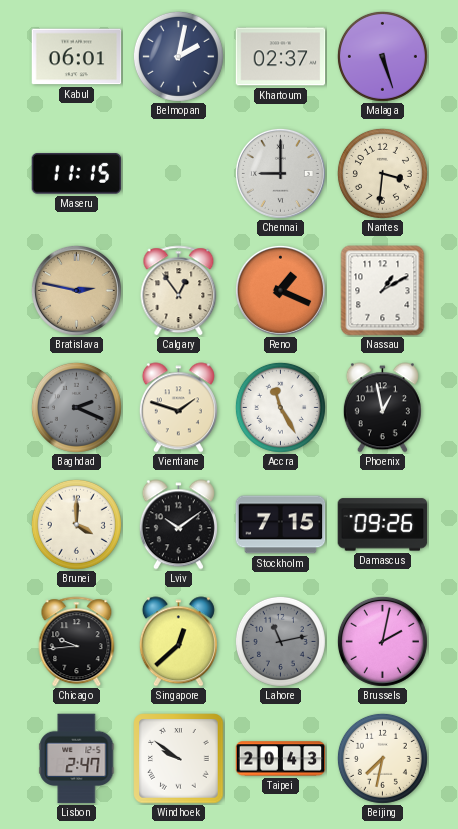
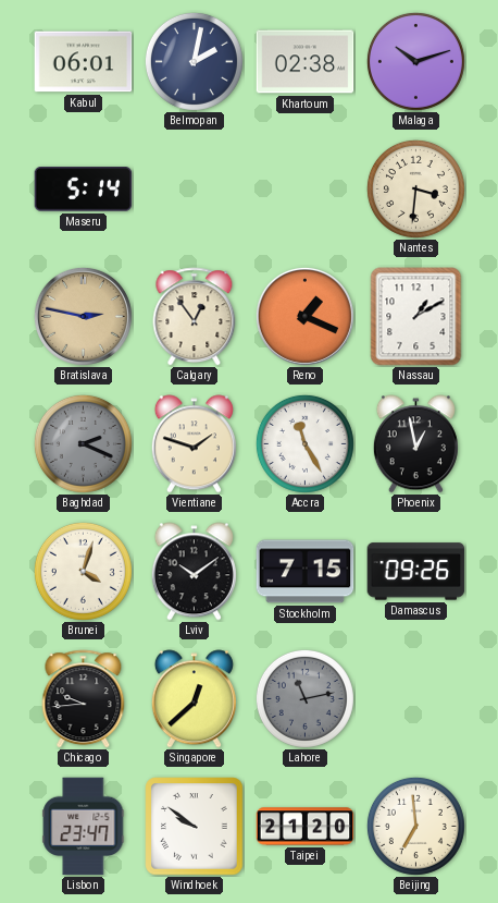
Khartoum: 02:37 -> 02:38 (306, 62)
Malaga: 5:27 -> 10:12 (415, 61)
Maseru: 11:15 -> 5:14 (84, 190)
Chennai: 9:00 -> none (280, 173)
Brunei: 4:00 -> 4:03 (83, 571)
Brussels: 2:02 -> none (382, 641)
Lisbon: 2:47 -> 23:47 (84, 827)
Taipei: 20:43 -> 21:20 (306, 827)
Beijing: 7:32 -> 6:59 (415, 826)
